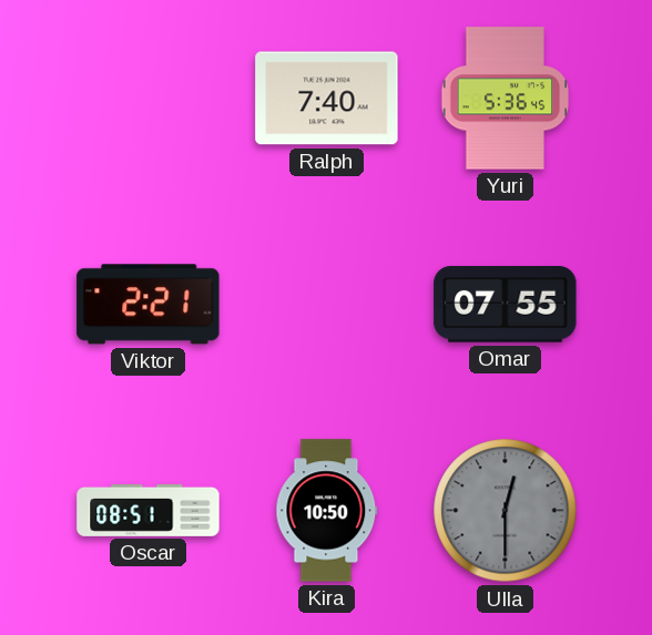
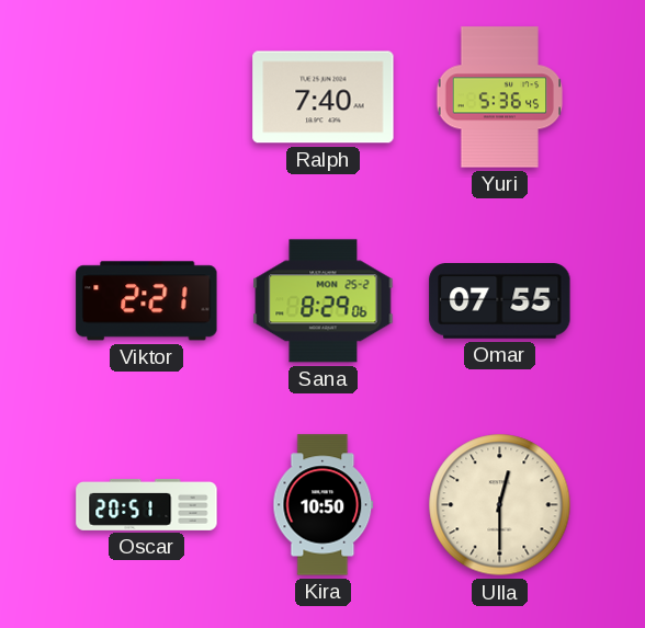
Sana: none -> 8:29 (324, 301)
Oscar: 08:51 -> 20:51 (147, 505)
Ulla dial: grey -> cream (500, 505)
